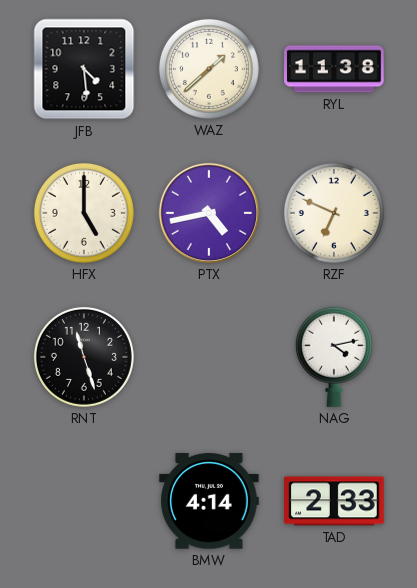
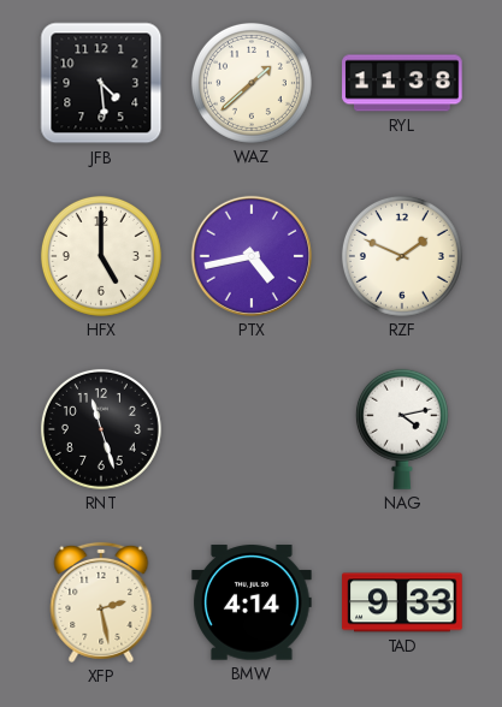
RZF: 6:49 -> 1:49 (402, 256)
XFP: none -> 2:28 (101, 602)
TAD: 2:33 -> 9:33 (402, 602)
